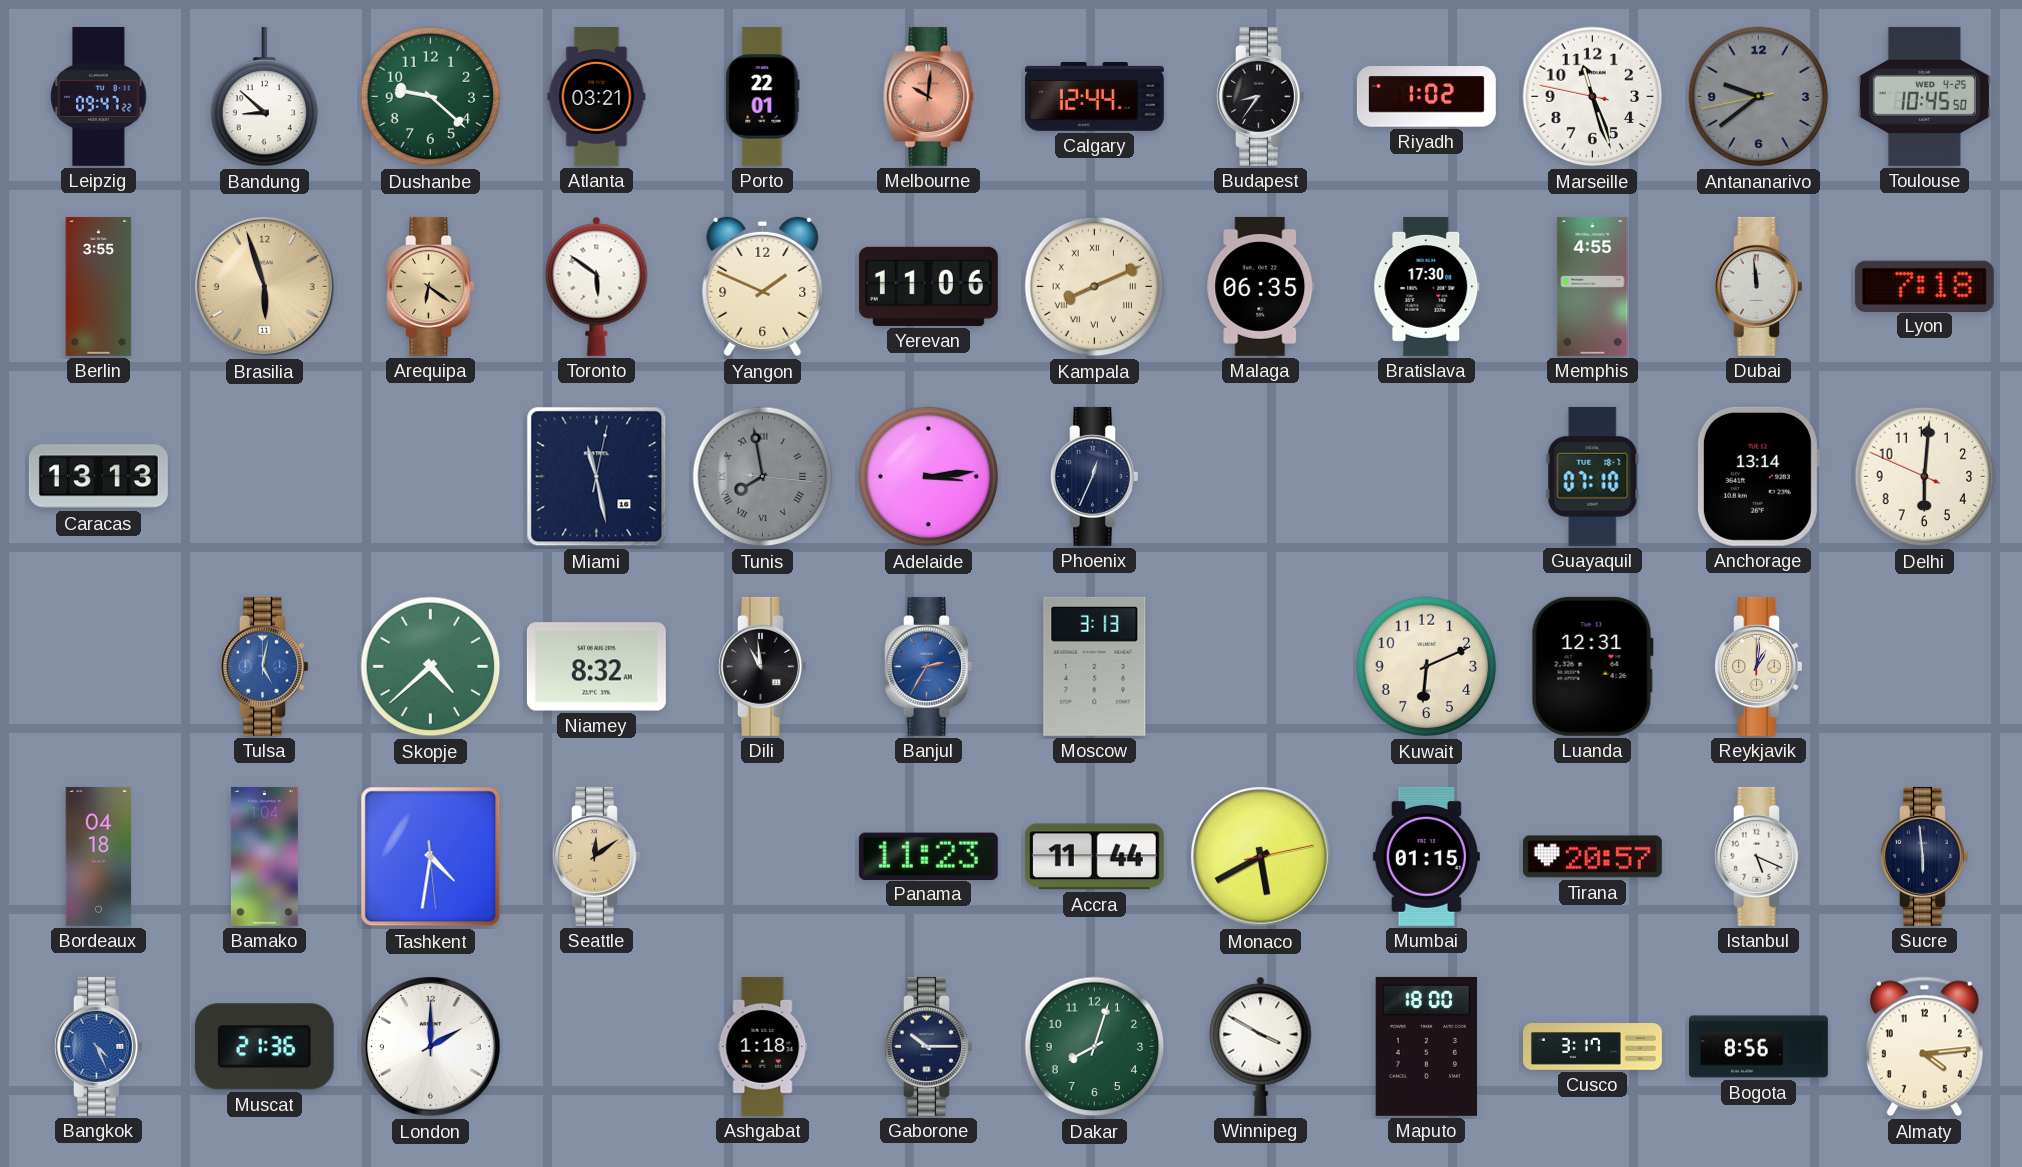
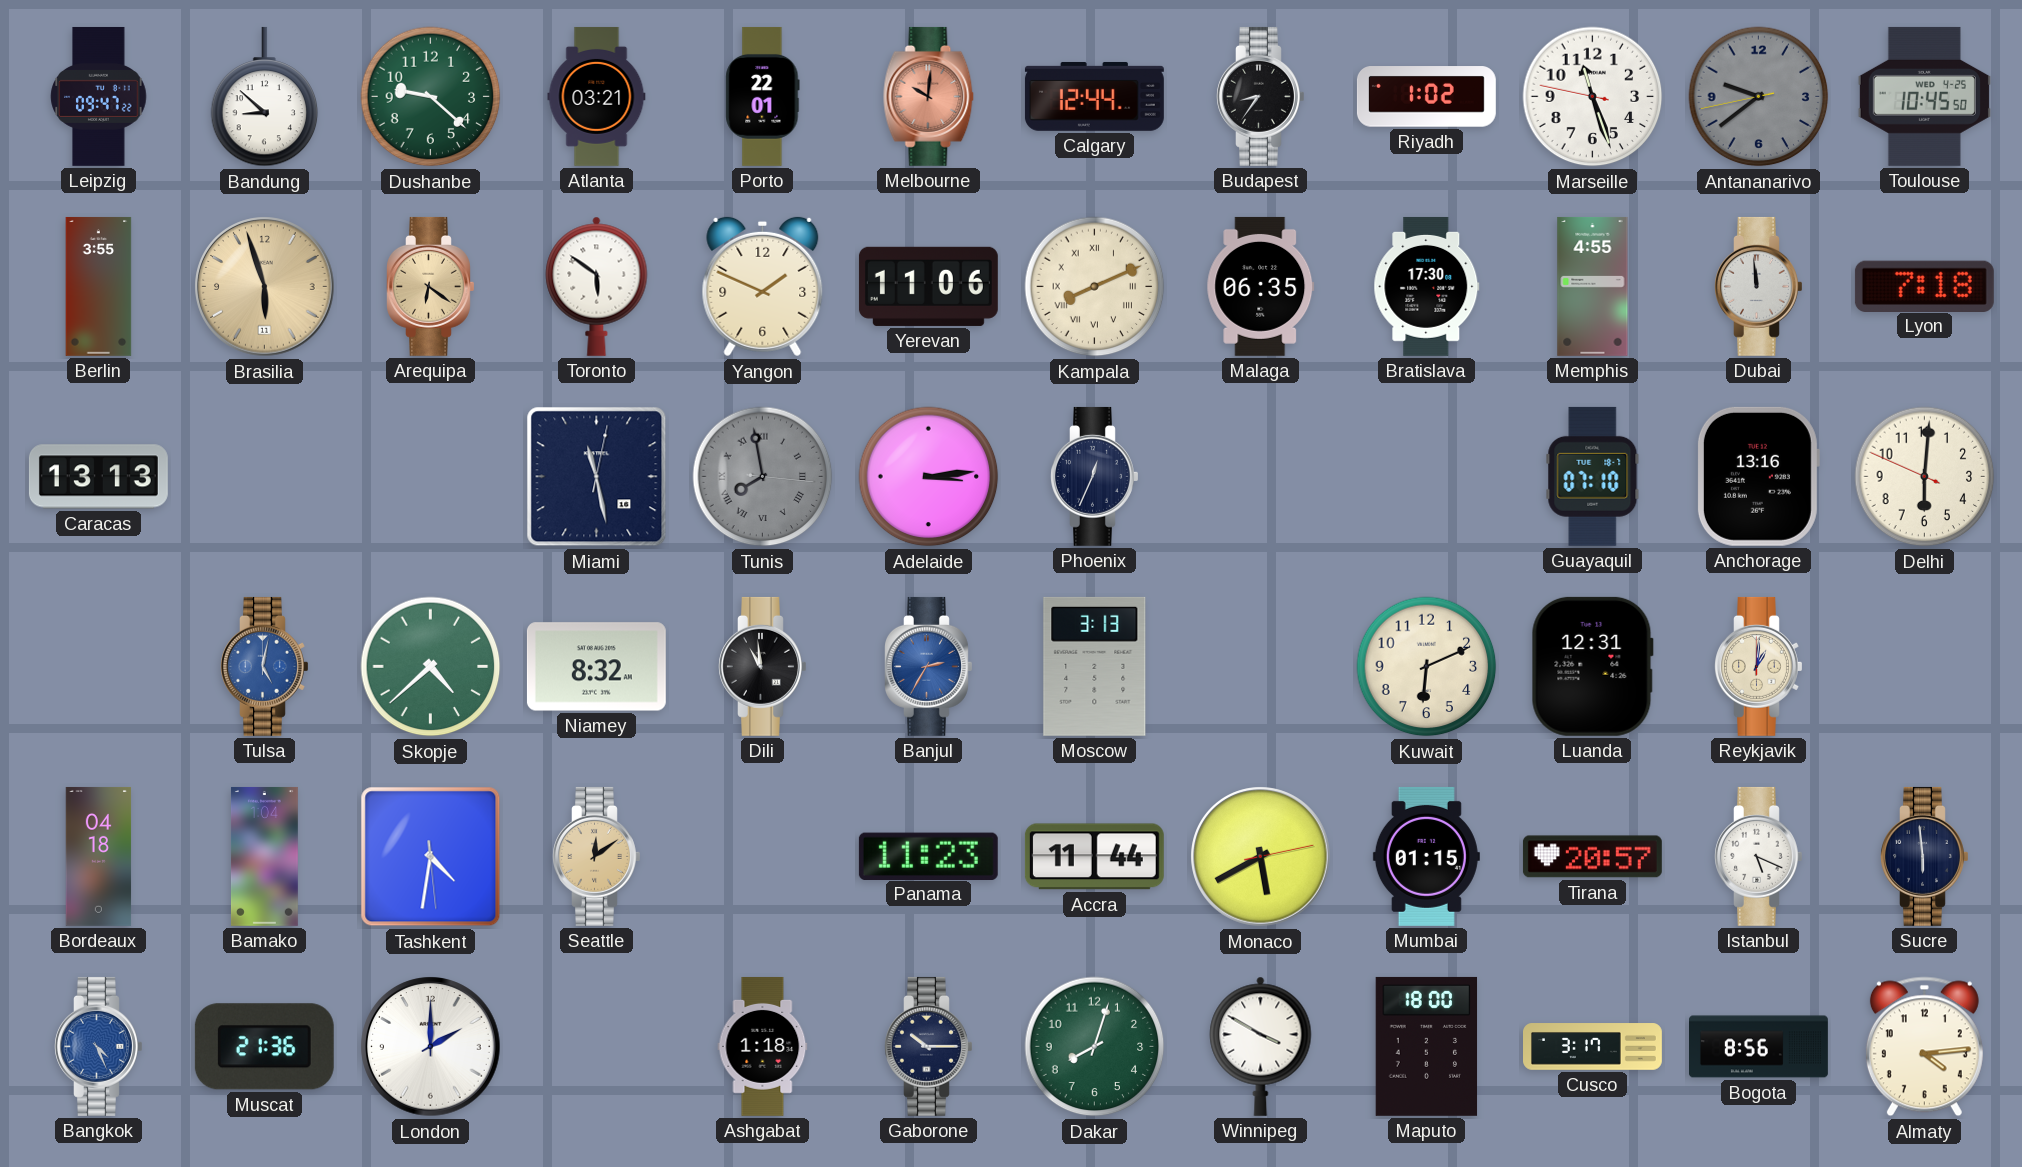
Anchorage: 13:14 -> 13:16 (1758, 476)
